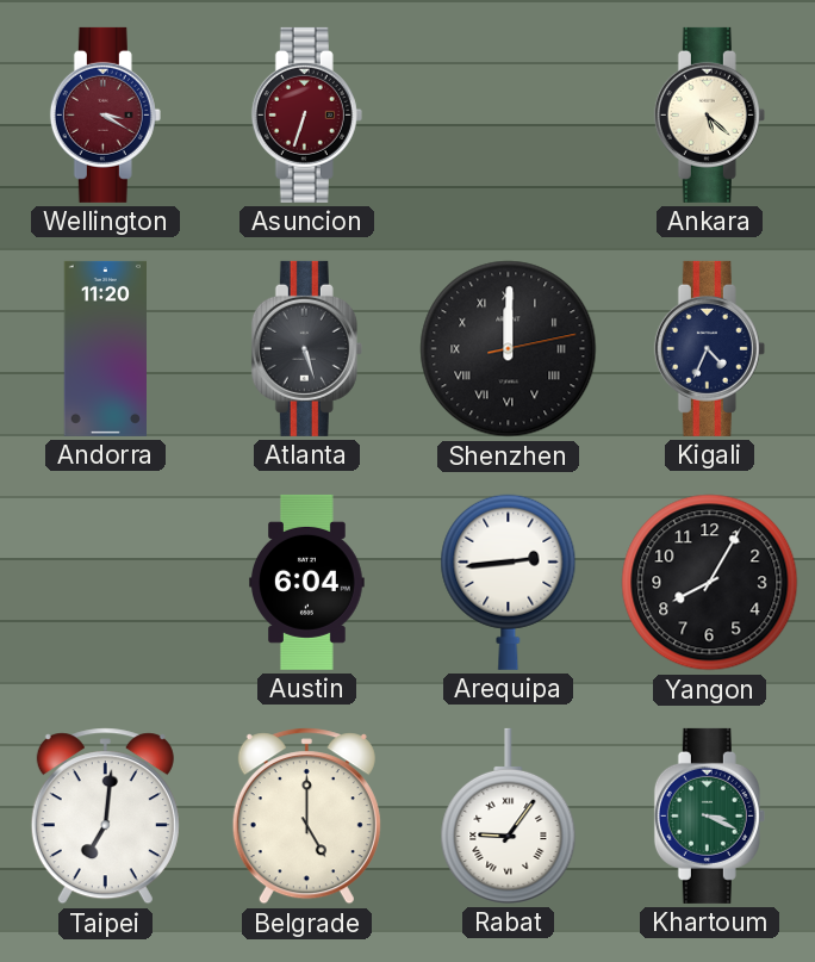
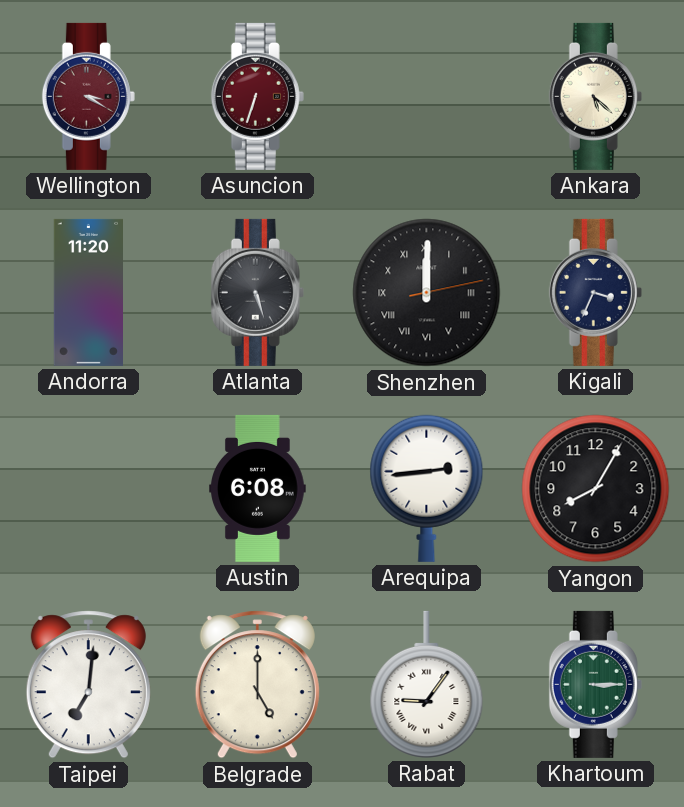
Kigali: 4:34 -> 3:34 (595, 292)
Austin: 6:04 -> 6:08 (258, 488)
Khartoum: 3:19 -> 3:15 (595, 684)
